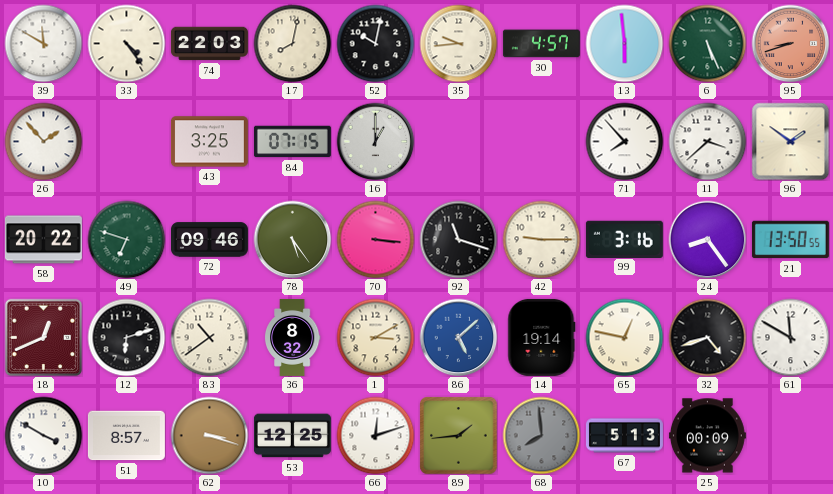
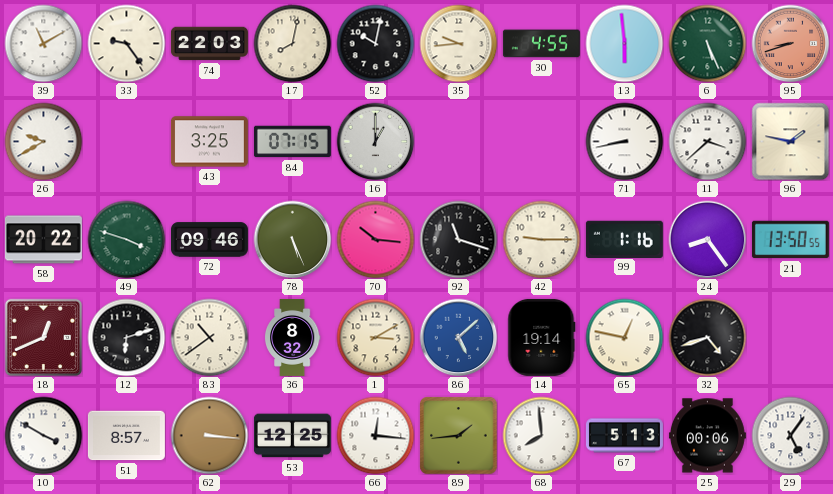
39: 11:50 -> 11:10 (43, 43)
33: 4:24 -> 9:24 (126, 43)
30: 4:57 -> 4:55 (541, 44)
26: 1:53 -> 9:40 (43, 141)
71: 7:53 -> 8:43 (624, 141)
96: 1:51 -> 1:47 (790, 141)
49: 6:48 -> 3:48 (126, 239)
78: 5:24 -> 5:26 (292, 239)
70: 3:16 -> 10:16 (375, 239)
99: 3:16 -> 1:16 (624, 239)
61: 11:50 -> none (790, 337)
62: 3:18 -> 3:16 (209, 435)
66: 12:12 -> 12:16 (375, 435)
68 dial: grey -> white (541, 435)
25: 00:09 -> 00:06 (707, 436)
29: none -> 5:06 (790, 435)
